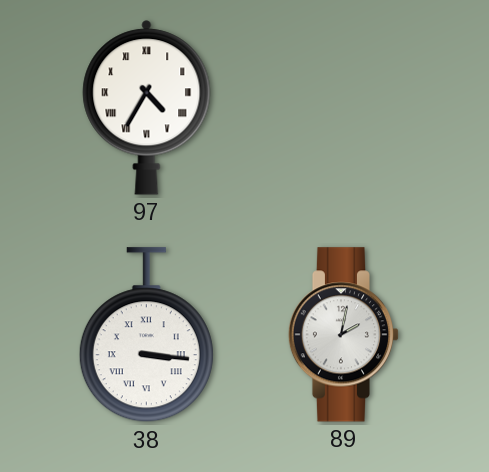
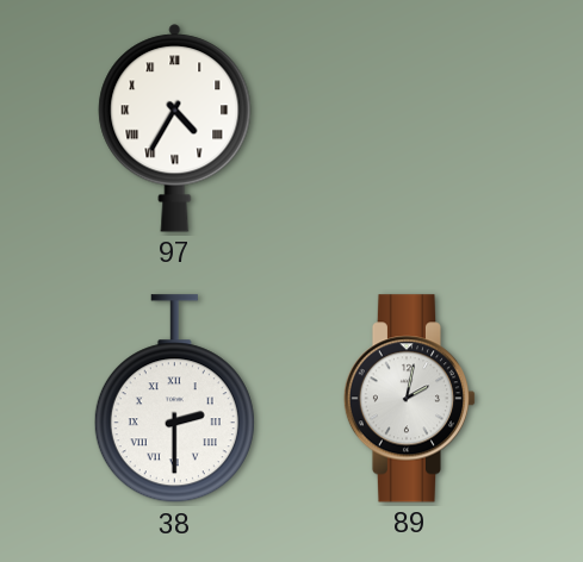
38: 3:16 -> 2:30 (174, 399)
